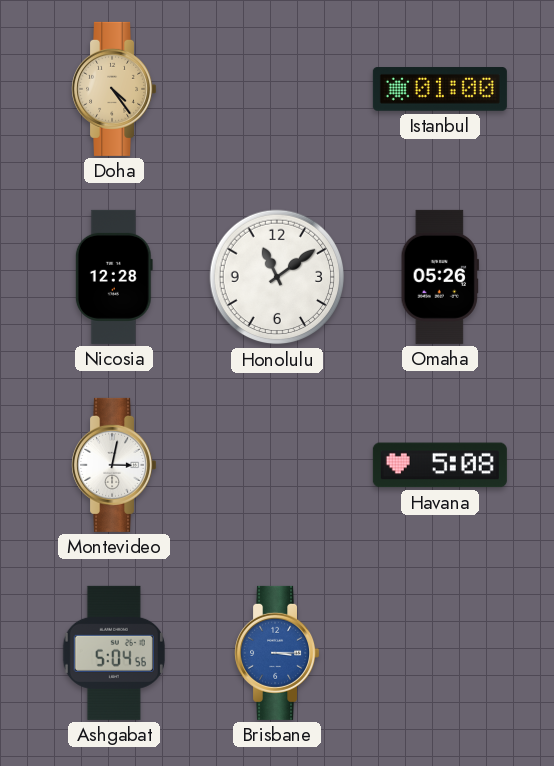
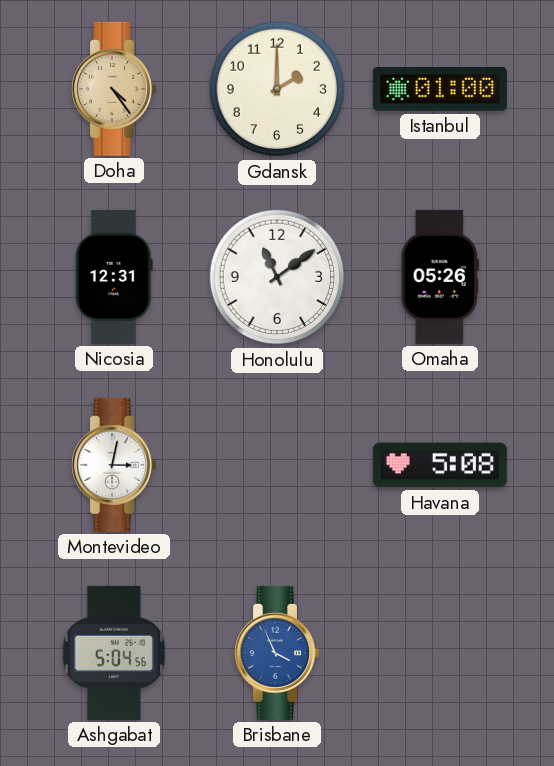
Gdansk: none -> 2:00 (277, 89)
Nicosia: 12:28 -> 12:31 (114, 277)
Brisbane: 3:15 -> 3:56 (277, 653)
